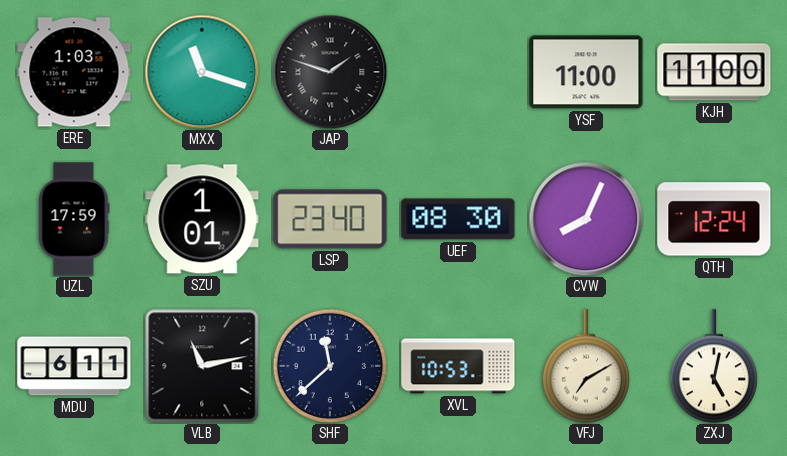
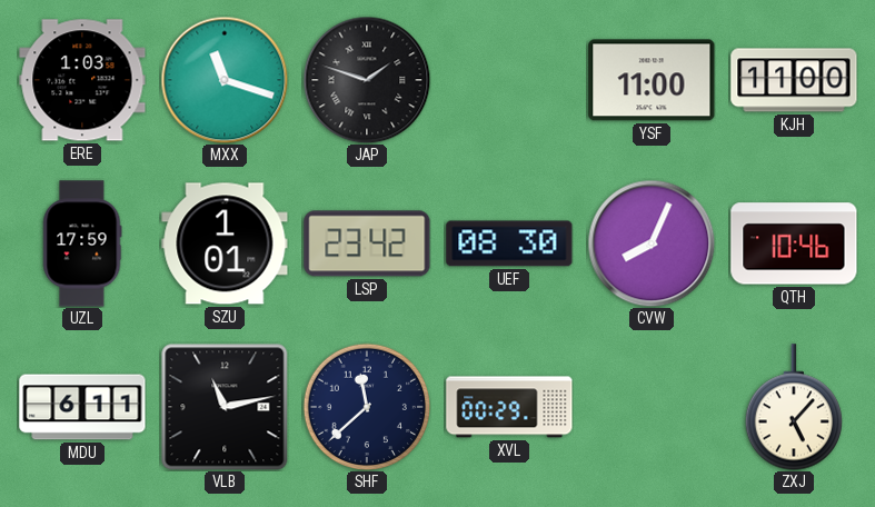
LSP: 23:40 -> 23:42 (367, 243)
QTH: 12:24 -> 10:46 (794, 243)
XVL: 10:53 -> 00:29 (509, 407)
VFJ: 7:10 -> none (585, 366)
ZXJ: 5:02 -> 5:07 (793, 407)
